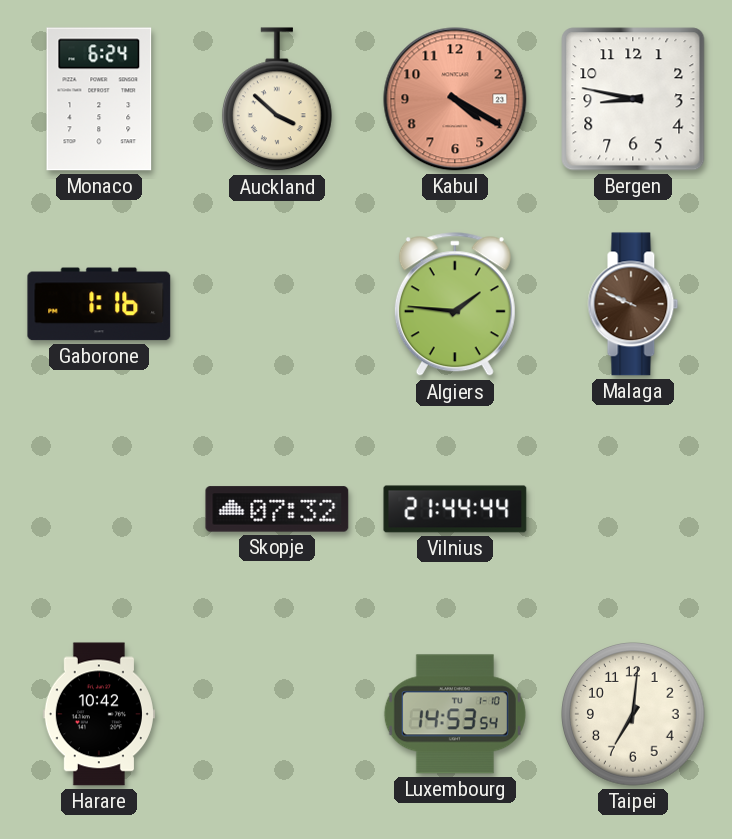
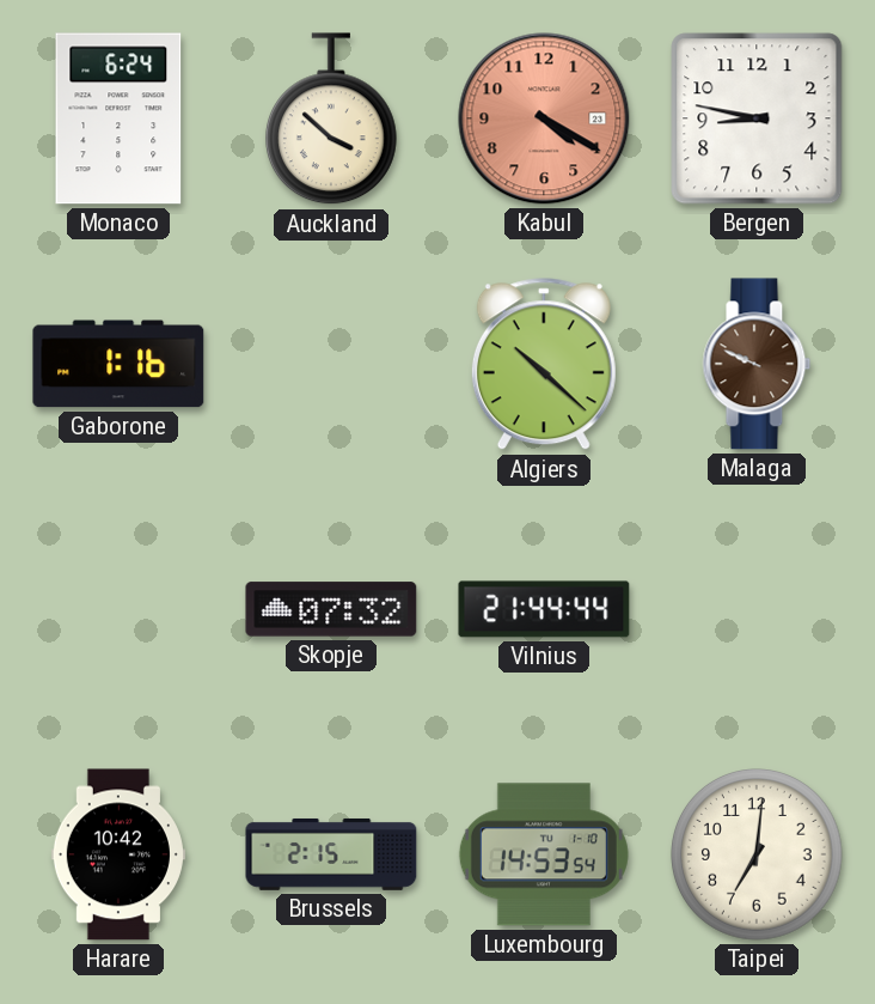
Algiers: 1:46 -> 10:22 (544, 365)
Brussels: none -> 2:15 (331, 854)
